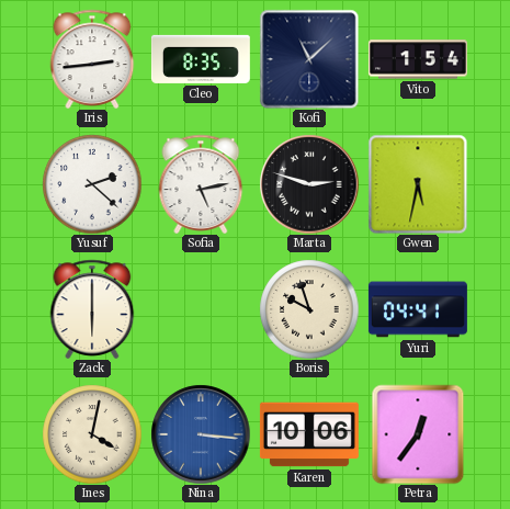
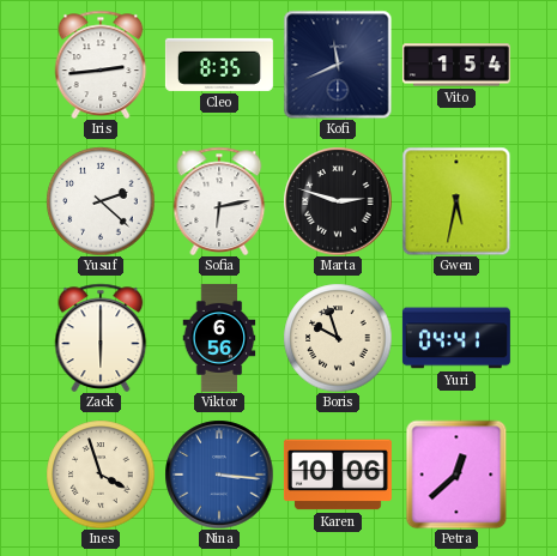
Kofi: 11:08 -> 11:41 (338, 65)
Sofia: 5:13 -> 6:13 (219, 201)
Viktor: none -> 6:56 (219, 338)
Ines: 4:02 -> 3:57 (101, 475)
Petra: 12:36 -> 12:38 (456, 475)
